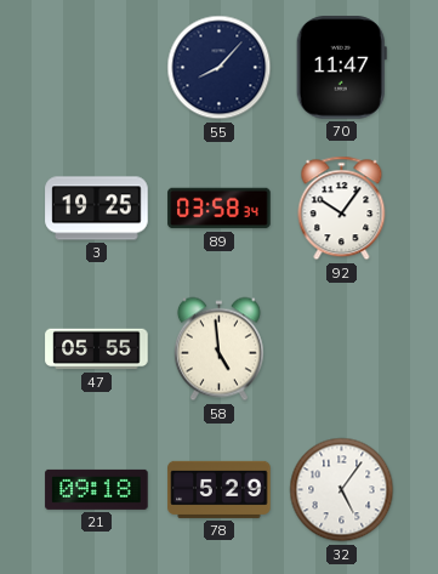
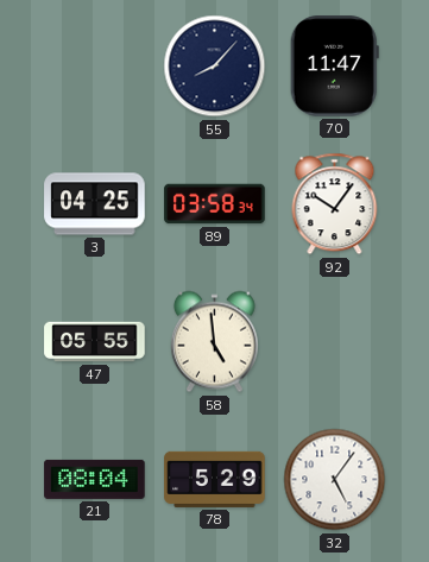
3: 19:25 -> 04:25 (95, 204)
21: 09:18 -> 08:04 (95, 479)
